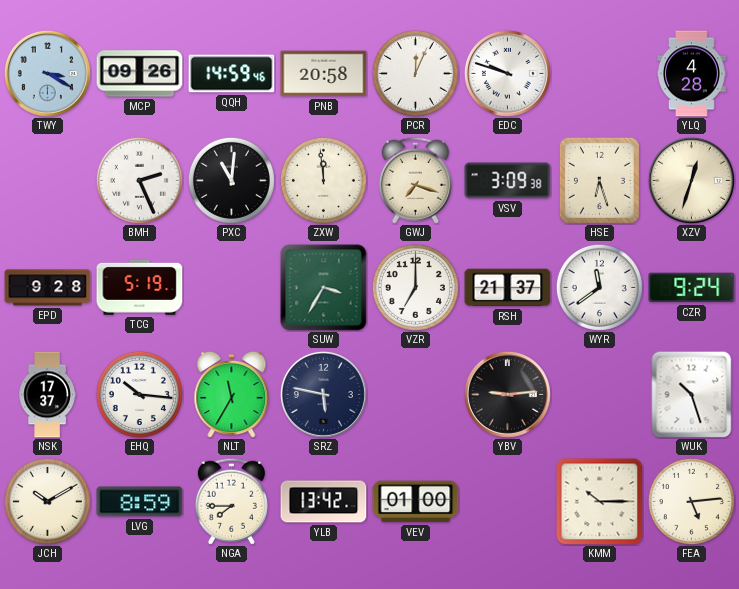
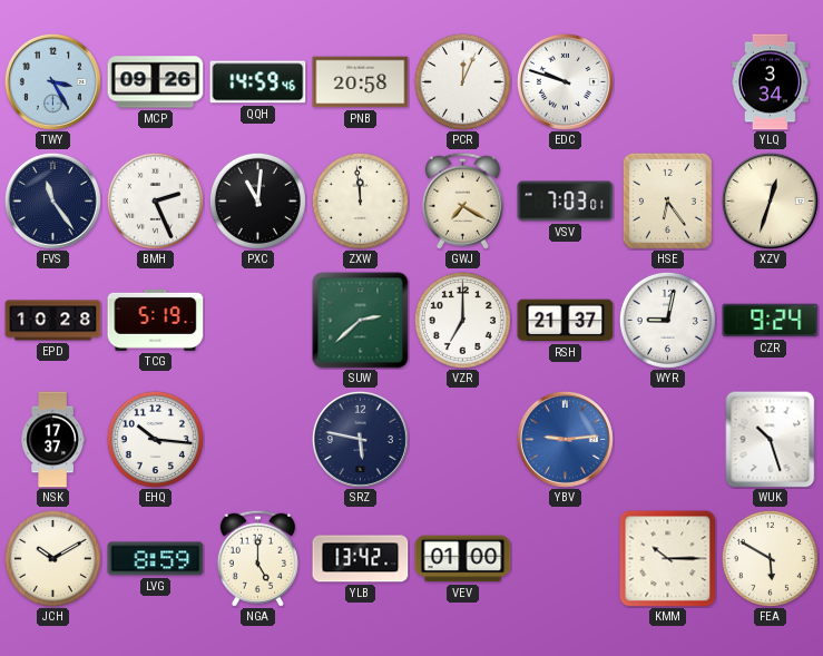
TWY: 3:20 -> 3:25 (52, 81)
YLQ: 4:28 -> 3:34 (771, 82)
FVS: none -> 11:24 (52, 200)
GWJ: 7:18 -> 7:20 (462, 200)
VSV: 3:09 -> 7:03 (566, 202)
HSE: 6:27 -> 6:24 (667, 200)
EPD: 9:28 -> 10:28 (53, 321)
SUW: 3:35 -> 2:38 (361, 321)
WYR: 11:39 -> 9:02 (667, 320)
NLT: 11:35 -> none (232, 394)
YBV dial: black -> blue (565, 439)
NGA: 7:45 -> 5:00 (257, 558)
FEA: 5:14 -> 5:50 (770, 558)
